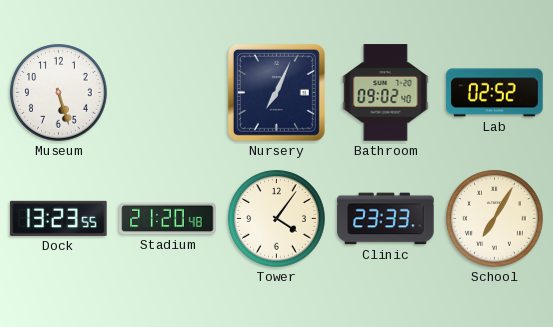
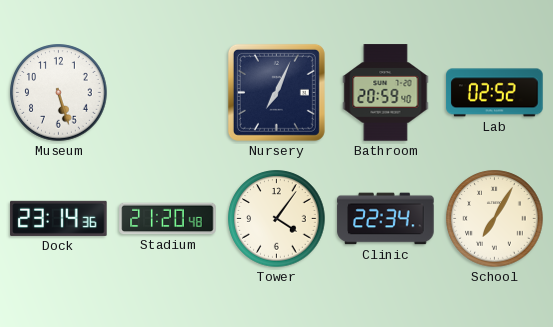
Bathroom: 09:02 -> 20:59 (386, 93)
Dock: 13:23 -> 23:14 (59, 218)
Clinic: 23:33 -> 22:34 (386, 219)
